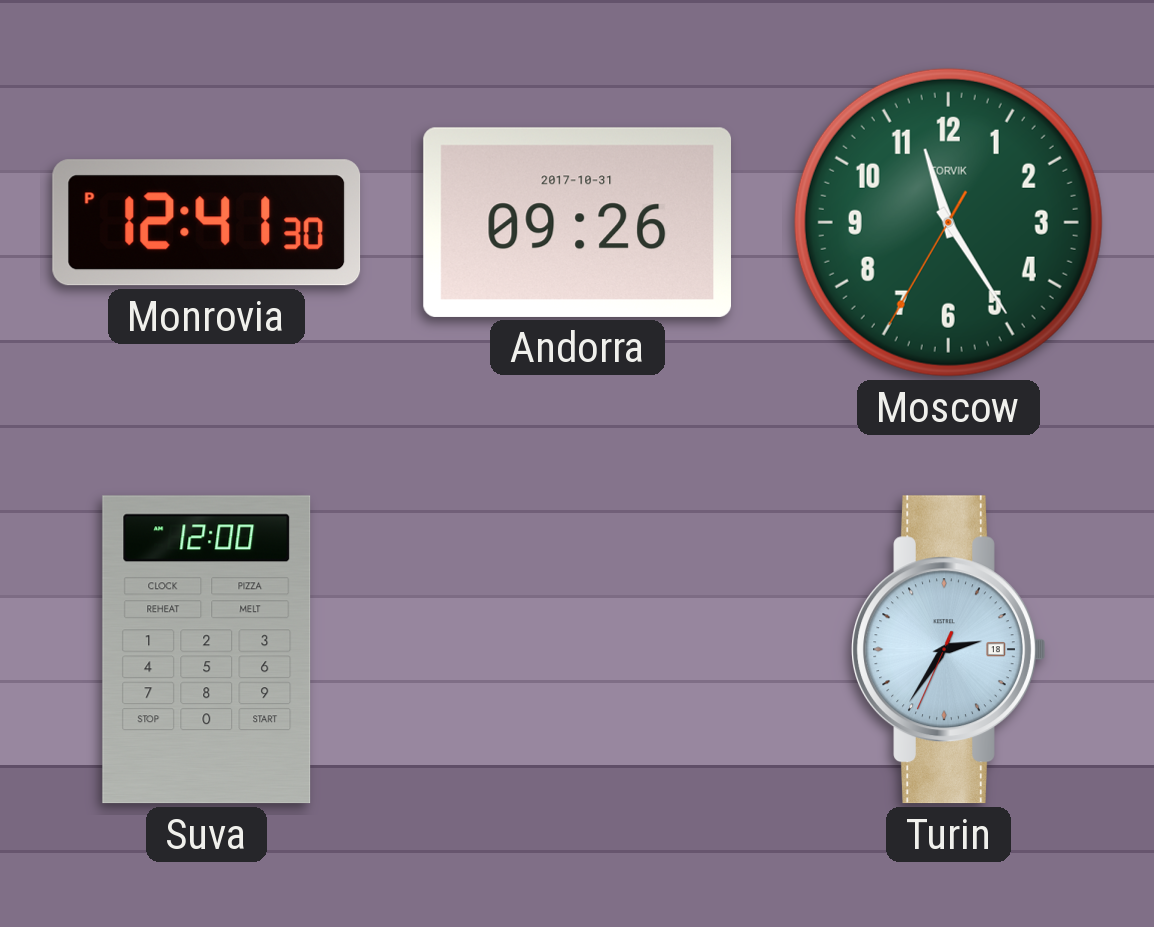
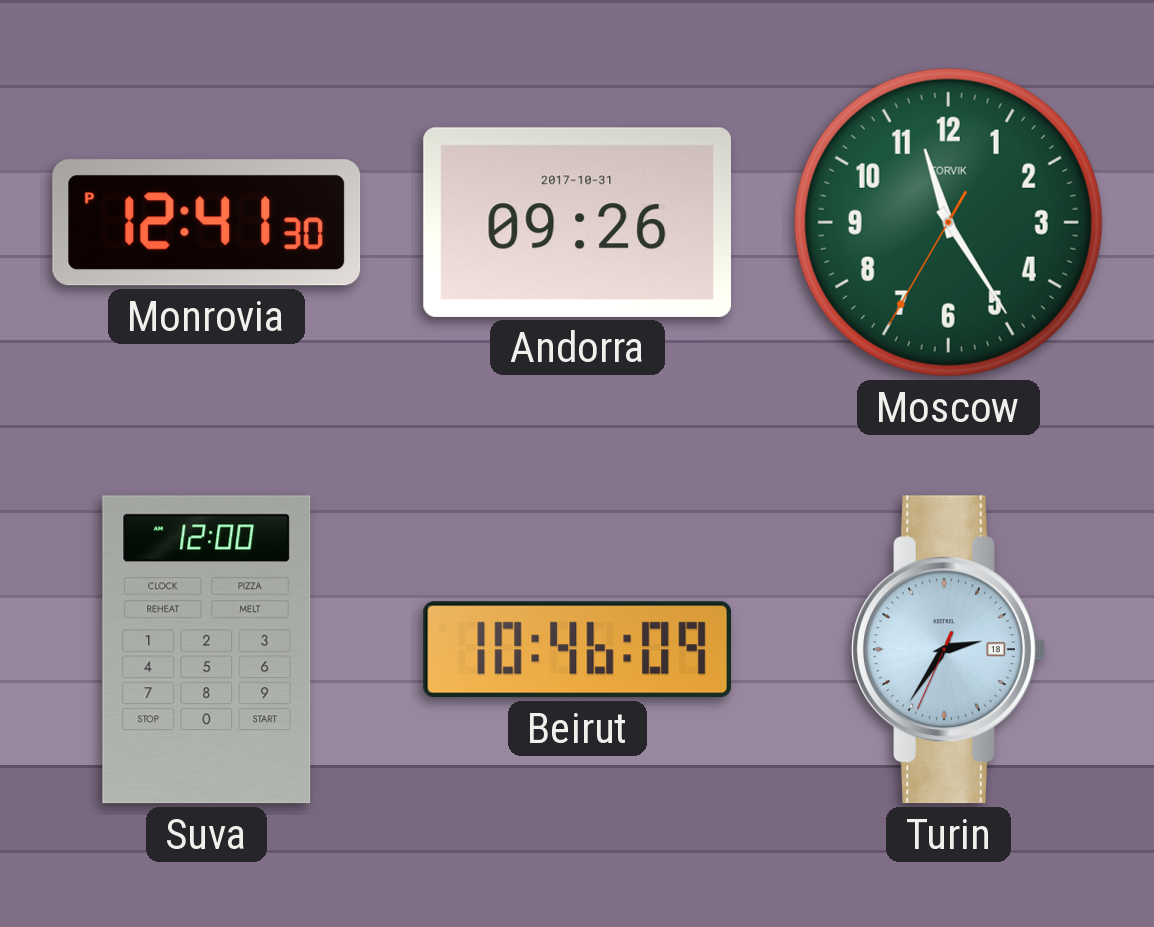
Beirut: none -> 10:46 (578, 650)
